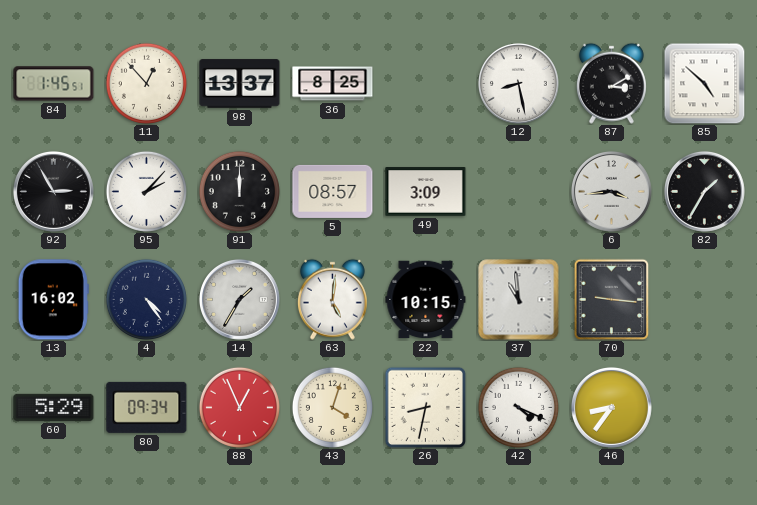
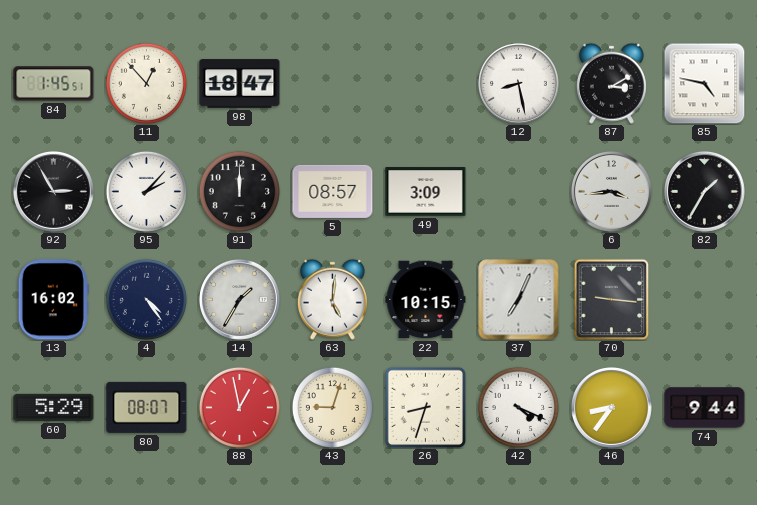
98: 13:37 -> 18:47 (240, 84)
36: 8:25 -> none (333, 84)
85: 4:52 -> 4:47 (704, 83)
37: 10:59 -> 7:04 (519, 300)
80: 09:34 -> 08:07 (147, 407)
88: 12:56 -> 12:58 (239, 407)
43: 4:03 -> 9:03 (332, 407)
26: 8:32 -> 8:33 (425, 407)
74: none -> 9:44 (705, 408)
